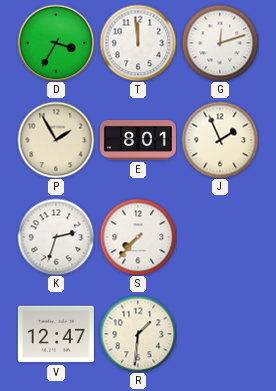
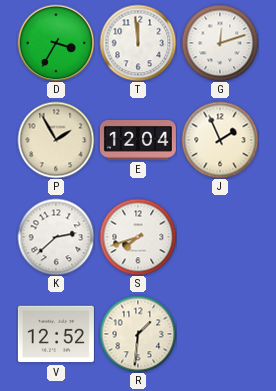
E: 8:01 -> 12:04 (138, 141)
K: 2:33 -> 2:38 (56, 237)
S: 7:37 -> 7:42 (138, 237)
V: 12:47 -> 12:52 (56, 334)
